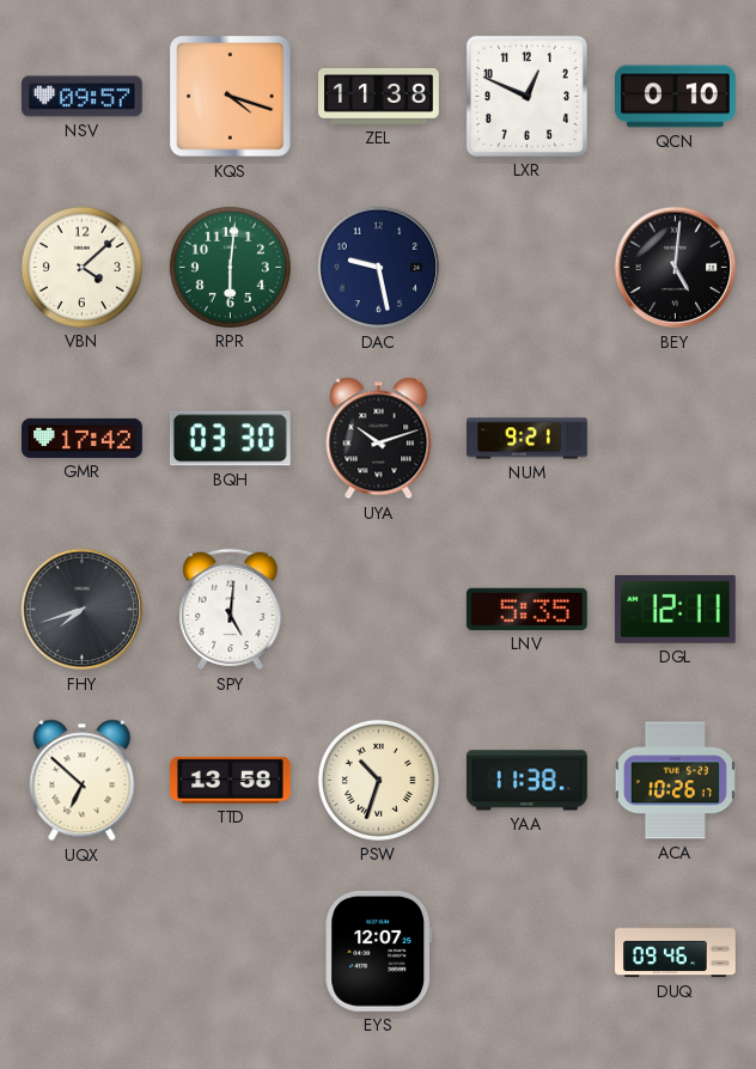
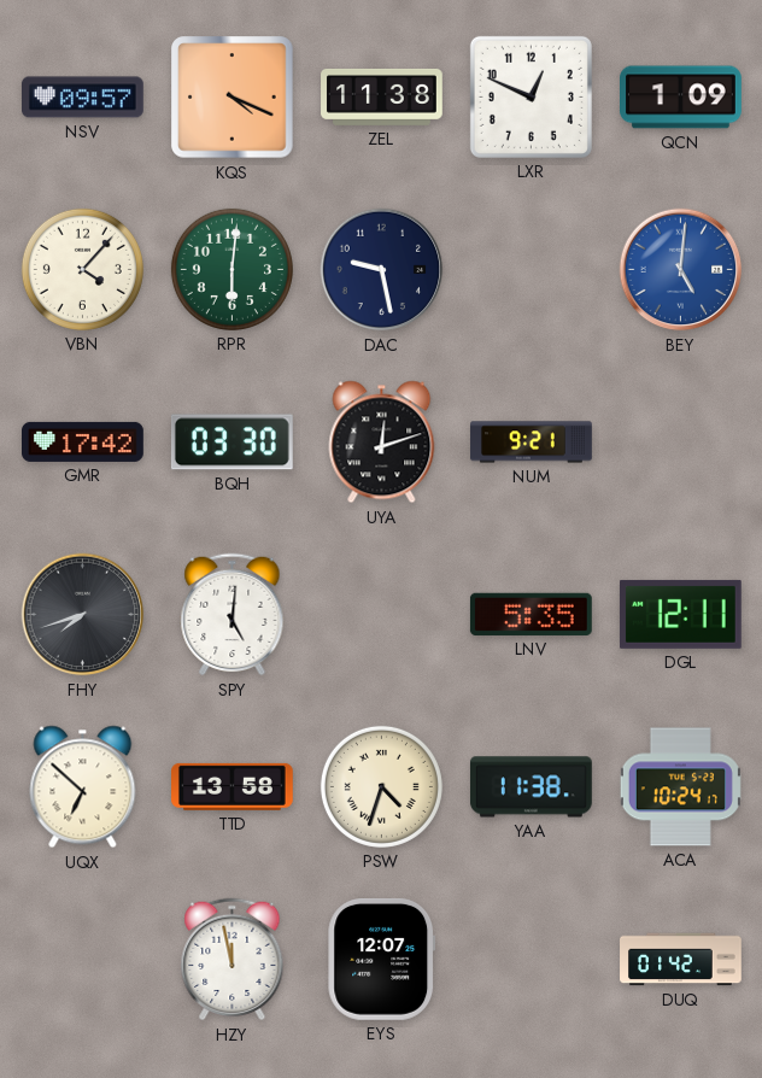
KQS: 4:18 -> 4:19 (233, 98)
QCN: 0:10 -> 1:09 (681, 98)
VBN: 4:08 -> 4:07 (82, 269)
BEY dial: black -> blue (681, 270)
UYA: 10:12 -> 12:12 (382, 443)
PSW: 10:33 -> 4:33 (381, 786)
ACA: 10:26 -> 10:24 (680, 787)
HZY: none -> 11:58 (233, 960)
DUQ: 09:46 -> 01:42 (681, 960)
